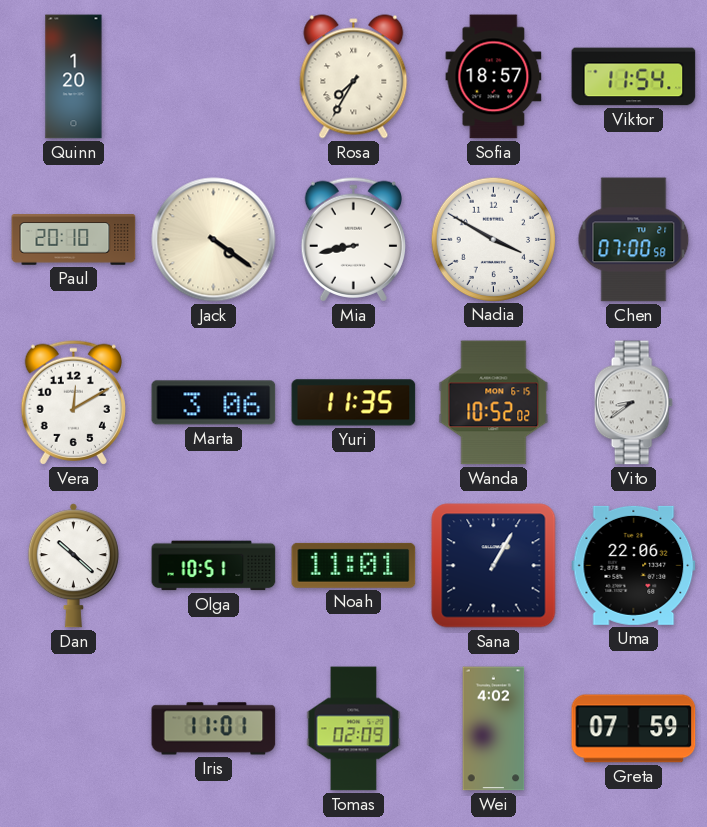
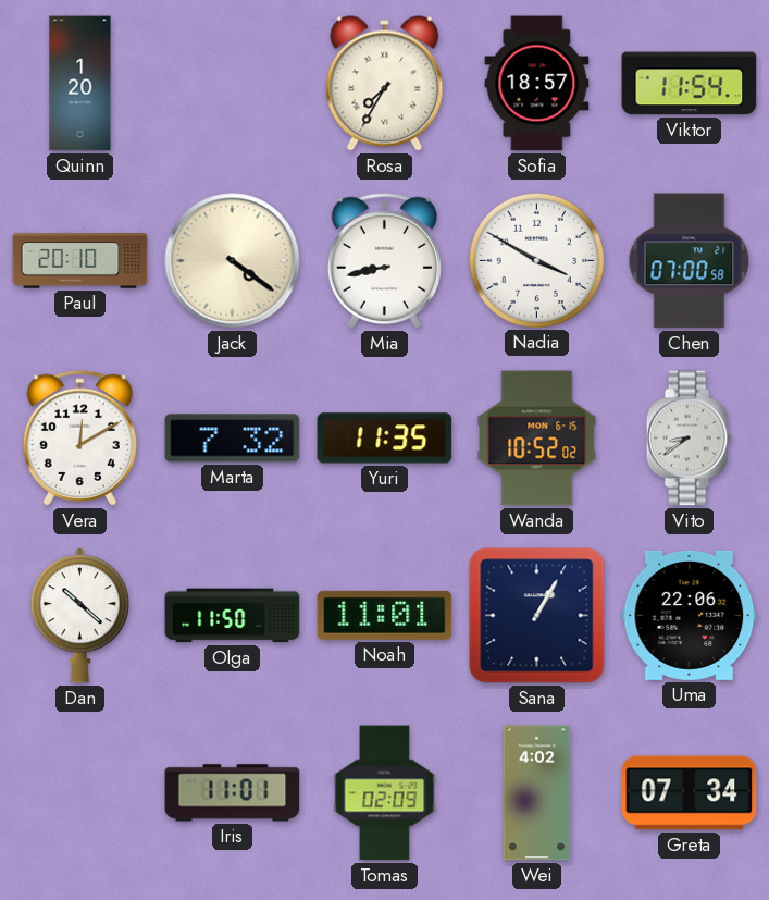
Marta: 3:06 -> 7:32 (233, 439)
Olga: 10:51 -> 11:50 (233, 616)
Greta: 07:59 -> 07:34 (690, 793)
